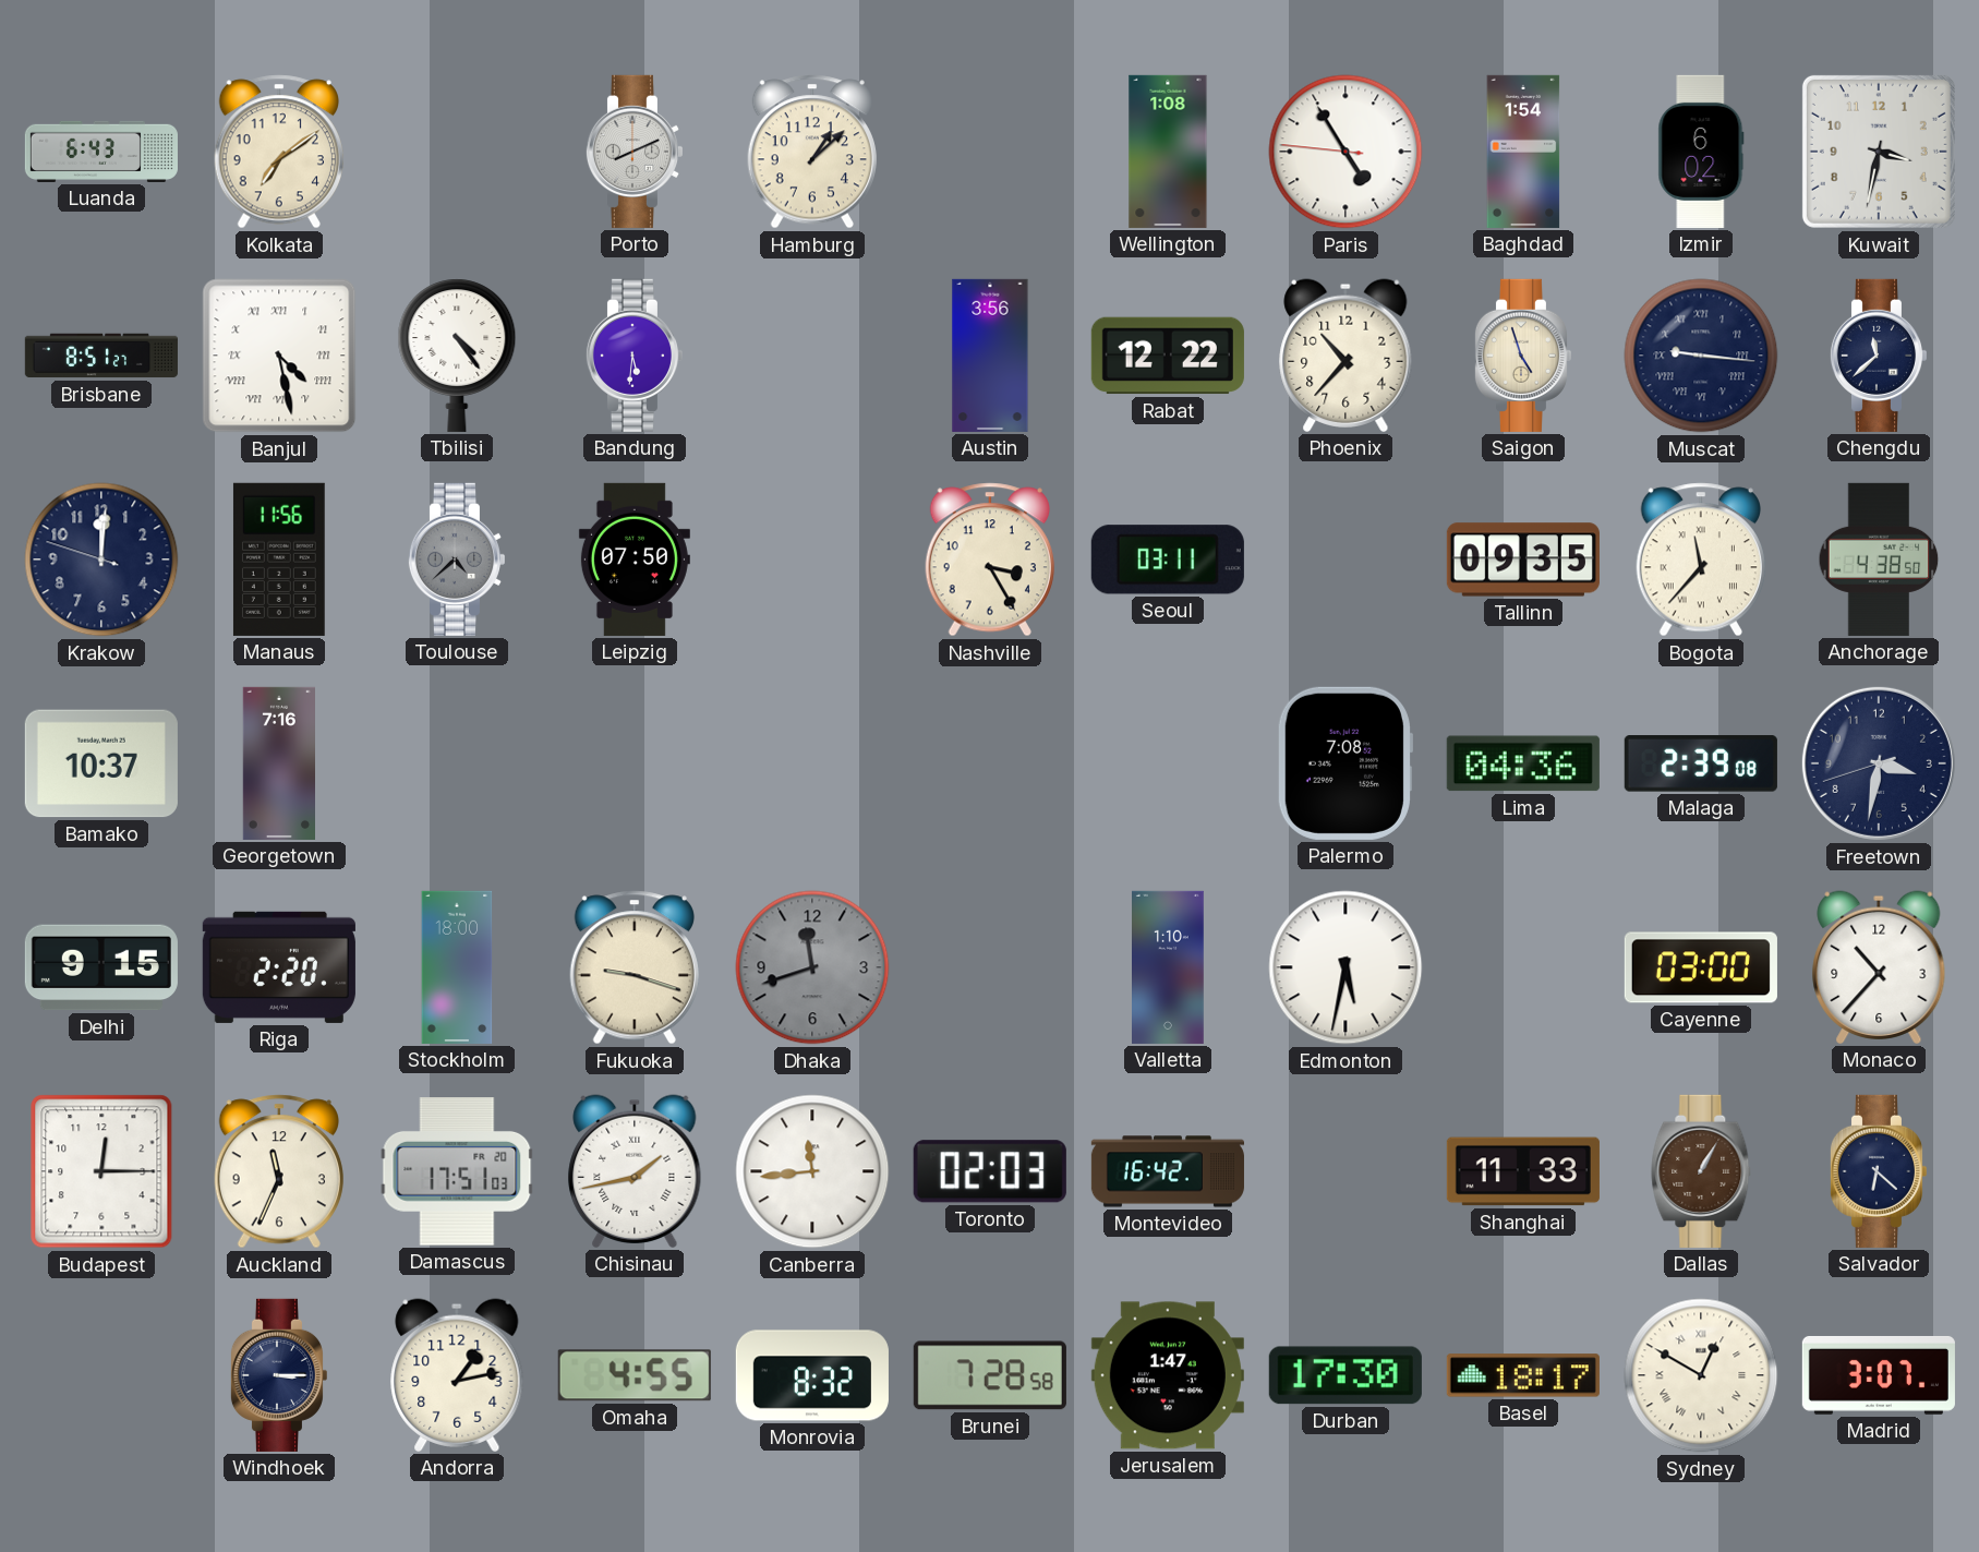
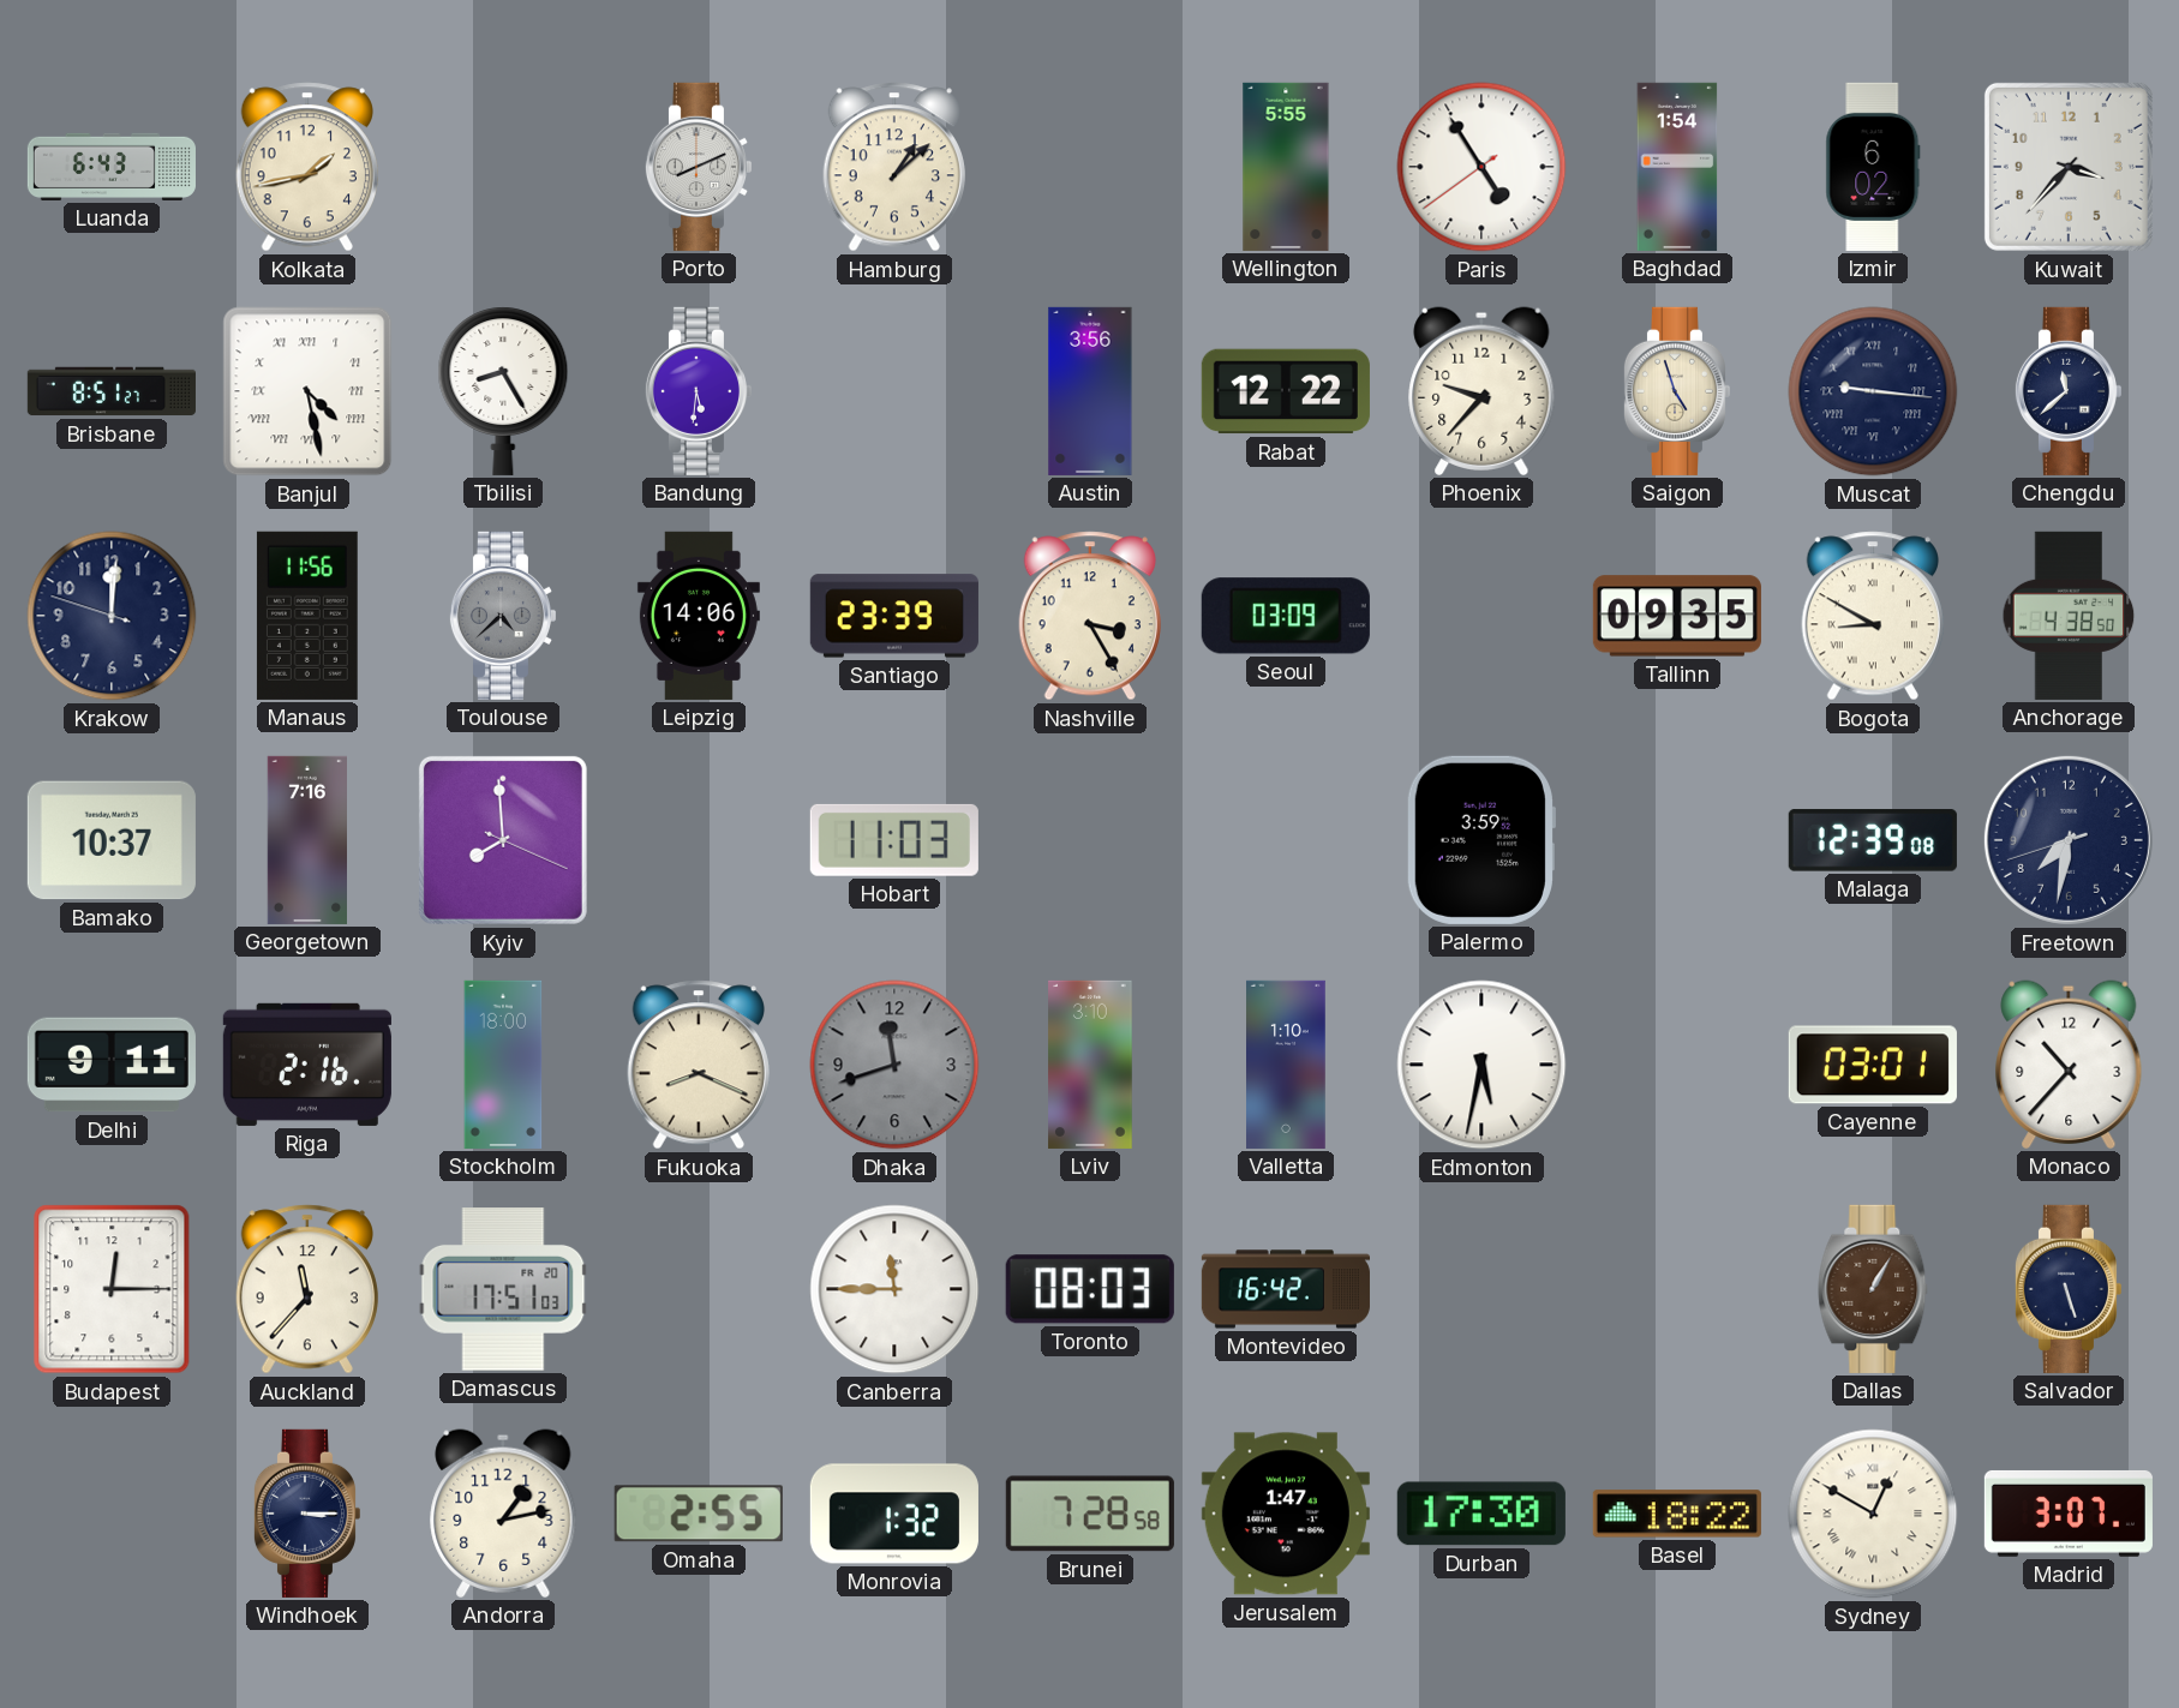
Kolkata: 7:09 -> 1:43 (307, 167)
Wellington: 1:08 -> 5:55 (1286, 167)
Paris: 4:54:46 -> 4:54:39 (1481, 167)
Kuwait: 3:32 -> 3:37 (2069, 167)
Tbilisi: 4:24 -> 8:25 (503, 391)
Phoenix: 10:37 -> 9:37 (1481, 391)
Leipzig: 07:50 -> 14:06 (699, 616)
Santiago: none -> 23:39 (894, 616)
Seoul: 03:11 -> 03:09 (1286, 616)
Bogota: 11:37 -> 8:50 (1873, 616)
Kyiv: none -> 7:59 (503, 840)
Hobart: none -> 11:03 (894, 840)
Palermo: 7:08 -> 3:59 (1480, 840)
Lima: 04:36 -> none (1523, 763)
Malaga: 2:39 -> 12:39 (1873, 840)
Freetown: 3:31 -> 7:31 (2069, 840)
Delhi: 9:15 -> 9:11 (112, 1065)
Riga: 2:20 -> 2:16 (307, 1065)
Fukuoka: 9:18 -> 8:19 (699, 1065)
Lviv: none -> 3:10 (1090, 1065)
Cayenne: 03:00 -> 03:01 (1873, 1065)
Auckland: 11:34 -> 11:37 (307, 1289)
Chisinau: 1:43 -> none (635, 1171)
Canberra: 11:44 -> 11:45 (894, 1289)
Toronto: 02:03 -> 08:03 (1090, 1289)
Shanghai: 11:33 -> none (1523, 1171)
Salvador: 6:22 -> 5:27 (2067, 1289)
Omaha: 4:55 -> 2:55 (699, 1514)
Monrovia: 8:32 -> 1:32 (894, 1514)
Basel: 18:17 -> 18:22 (1677, 1514)
